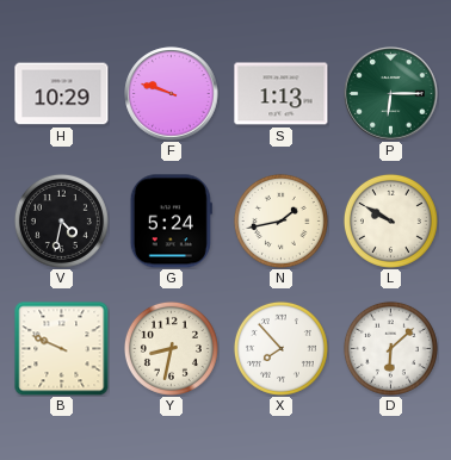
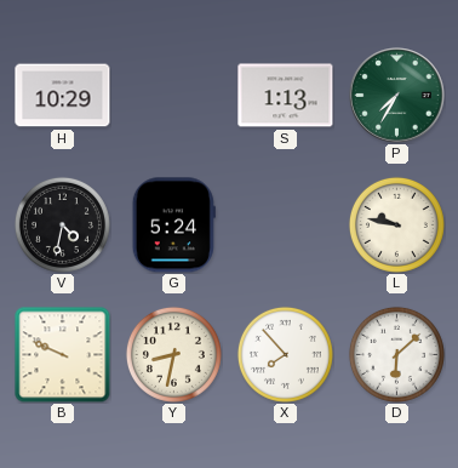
F: 9:48 -> none (172, 94)
P: 6:15 -> 7:35 (397, 96)
N: 1:43 -> none (280, 220)
L: 9:50 -> 9:47 (396, 224)
